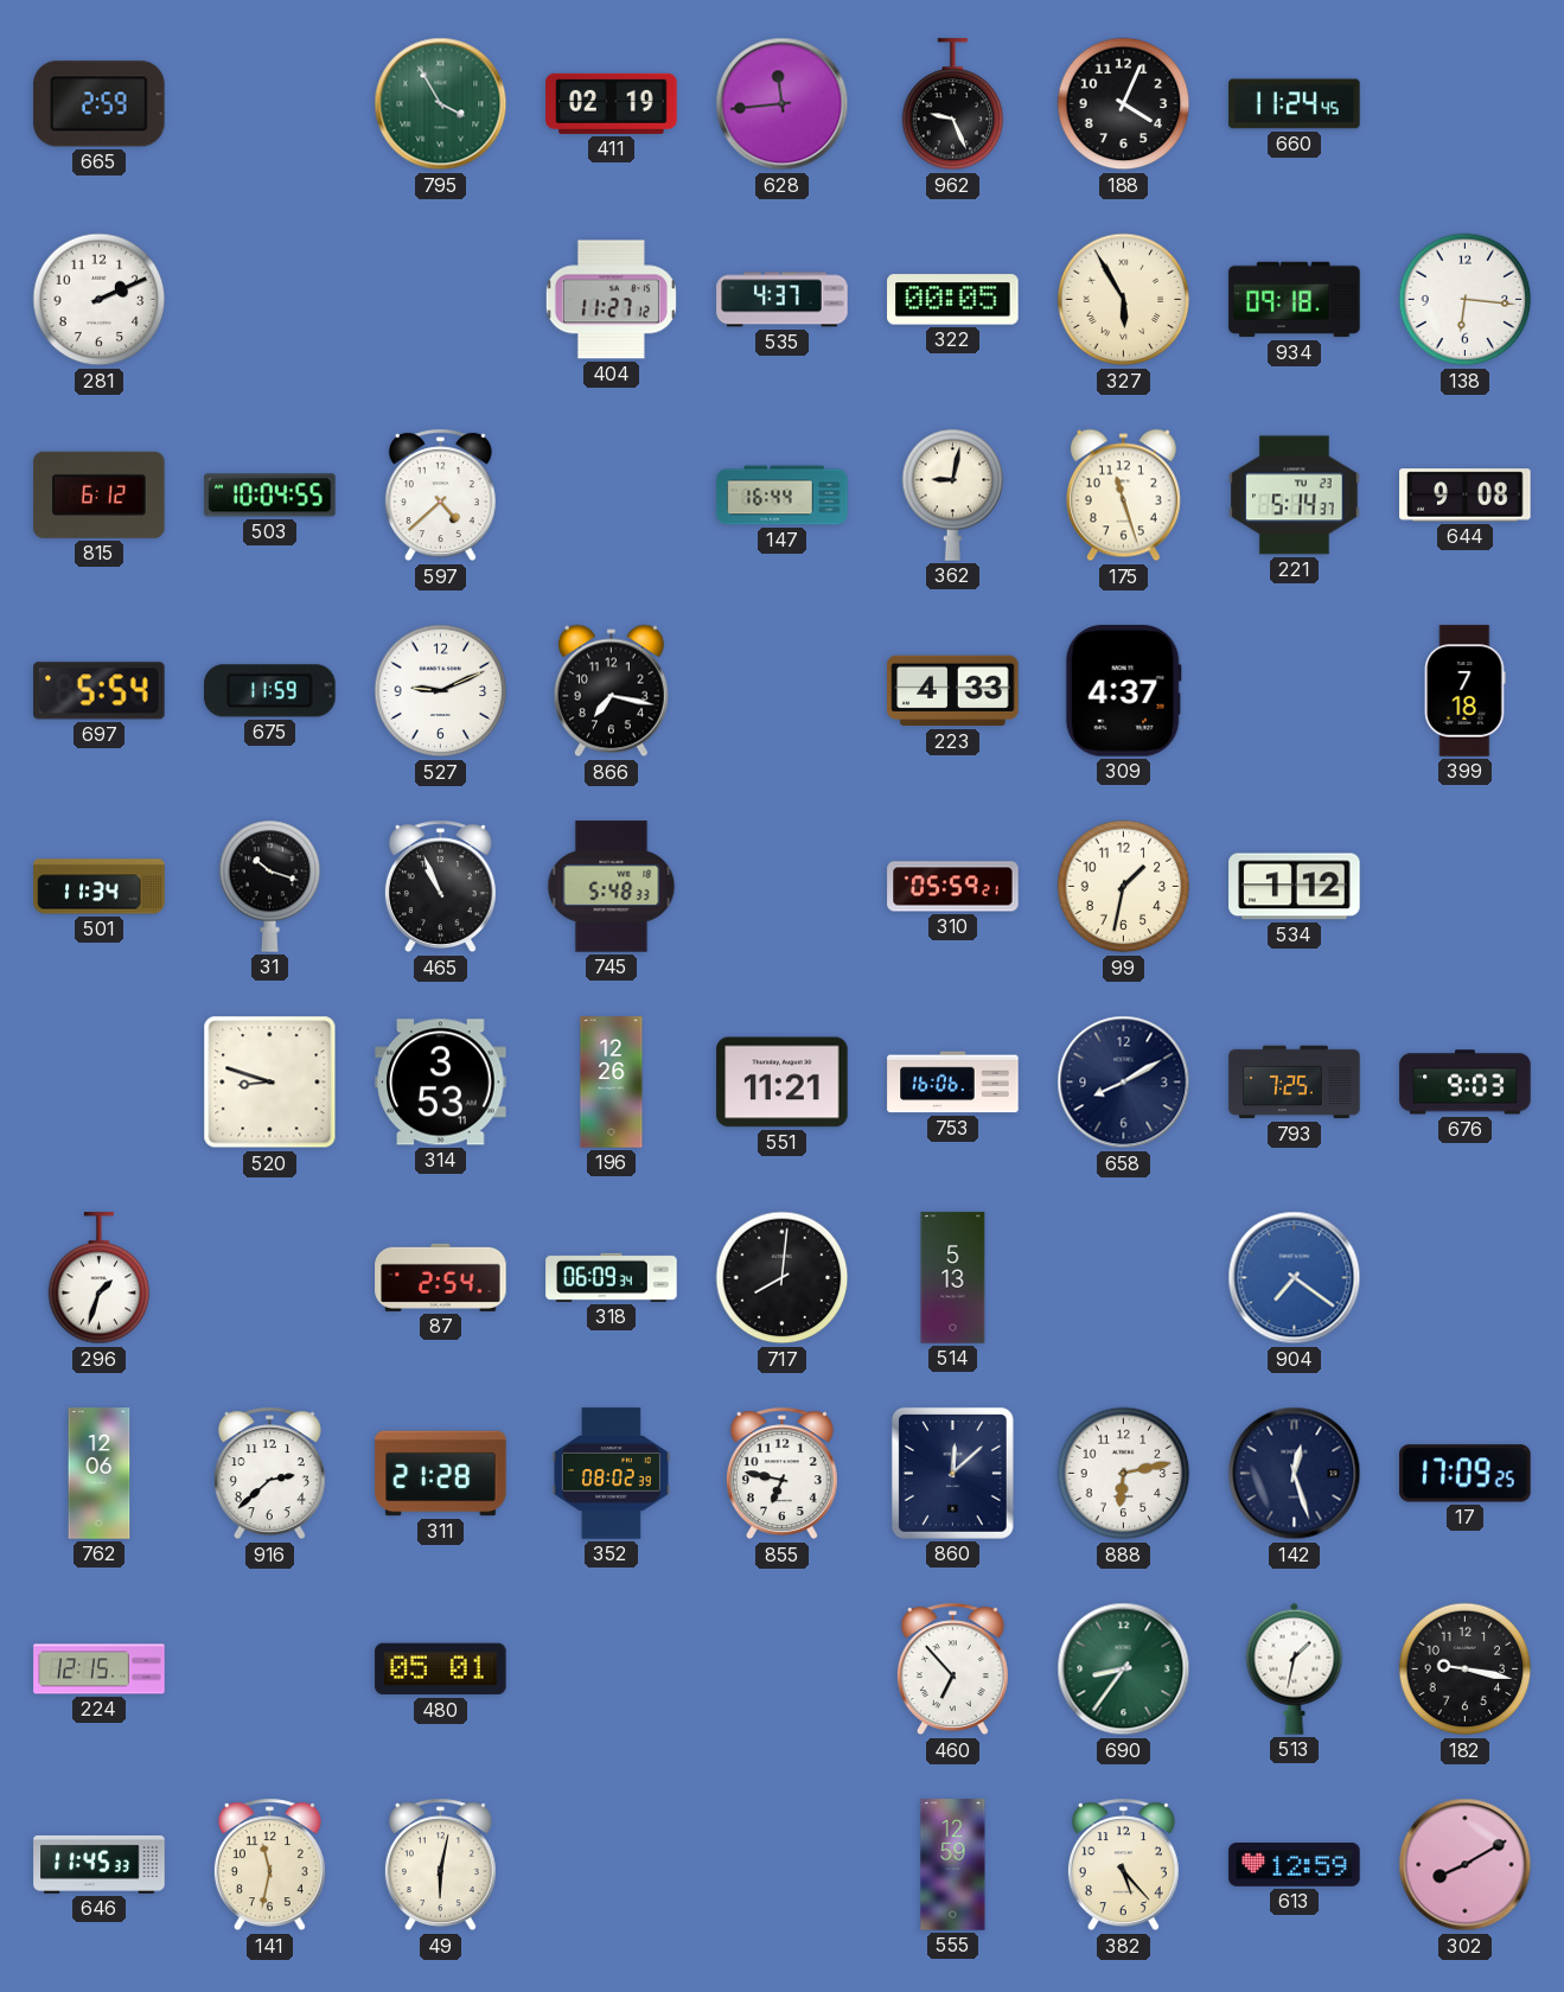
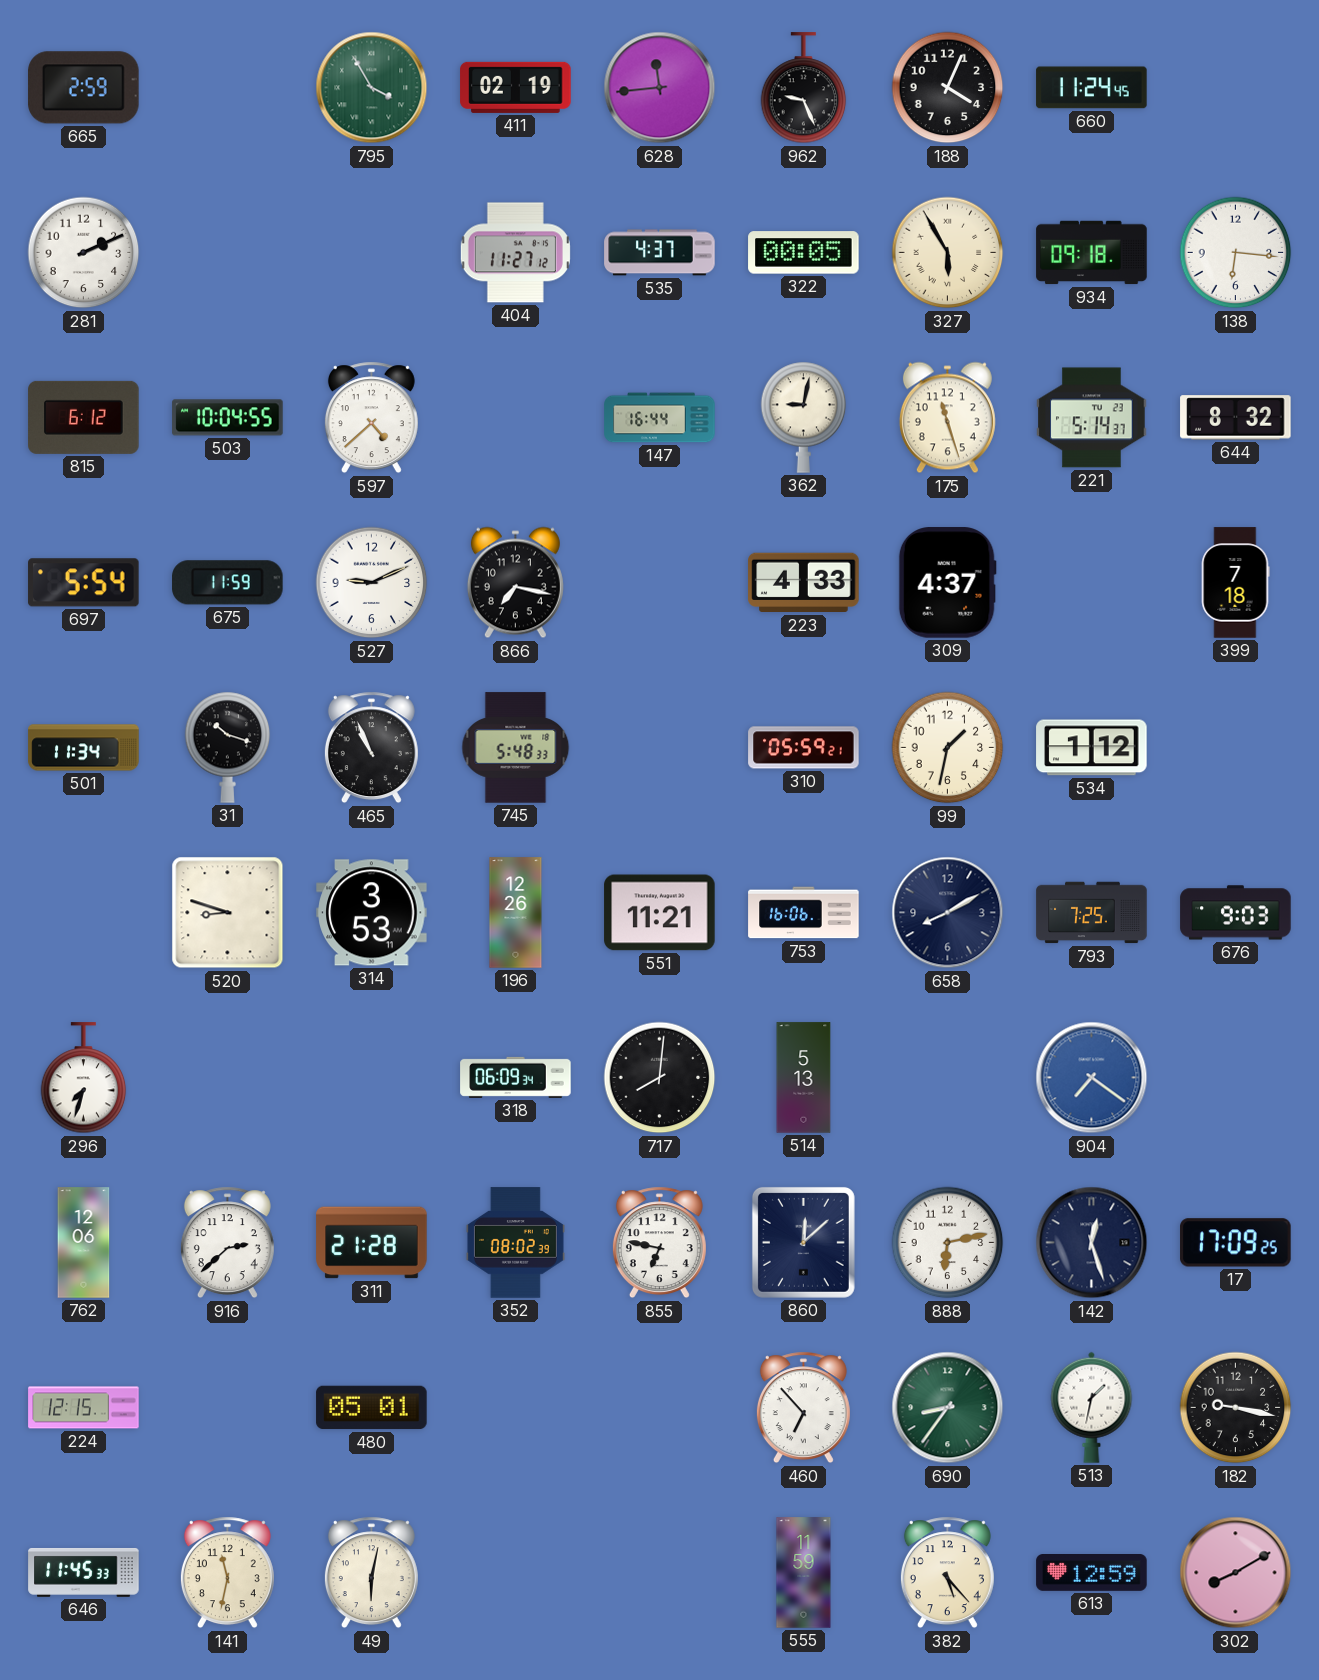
644: 9:08 -> 8:32 (1236, 418)
296: 1:33 -> 7:33 (84, 1078)
87: 2:54 -> none (441, 1277)
555: 12:59 -> 11:59 (804, 1573)
